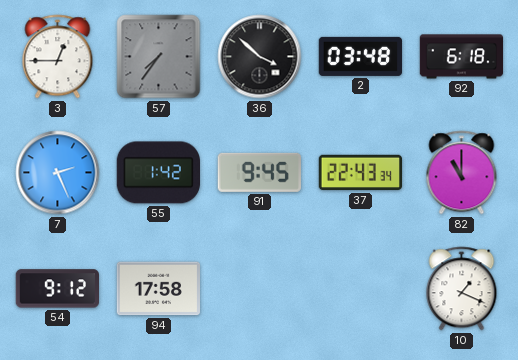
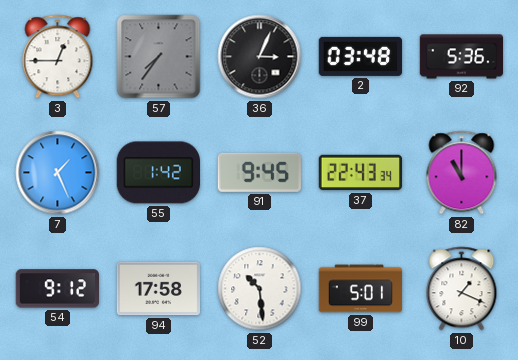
36: 3:52 -> 3:04 (260, 57)
92: 6:18 -> 5:36 (462, 57)
7: 2:26 -> 1:26 (58, 173)
52: none -> 10:29 (260, 289)
99: none -> 5:01 (361, 289)
